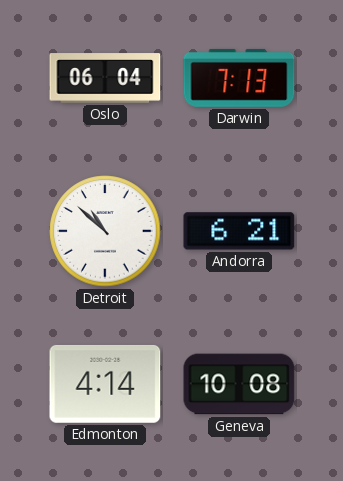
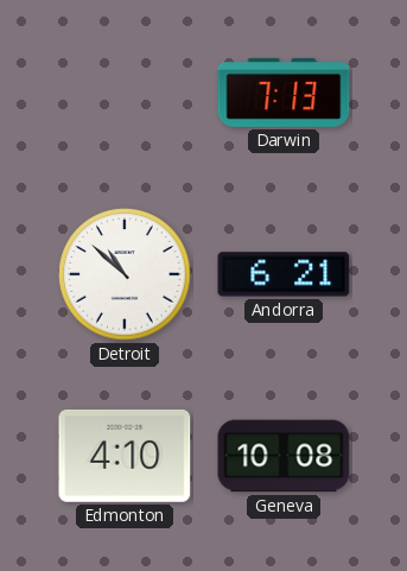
Oslo: 06:04 -> none (105, 78)
Edmonton: 4:14 -> 4:10 (125, 456)
